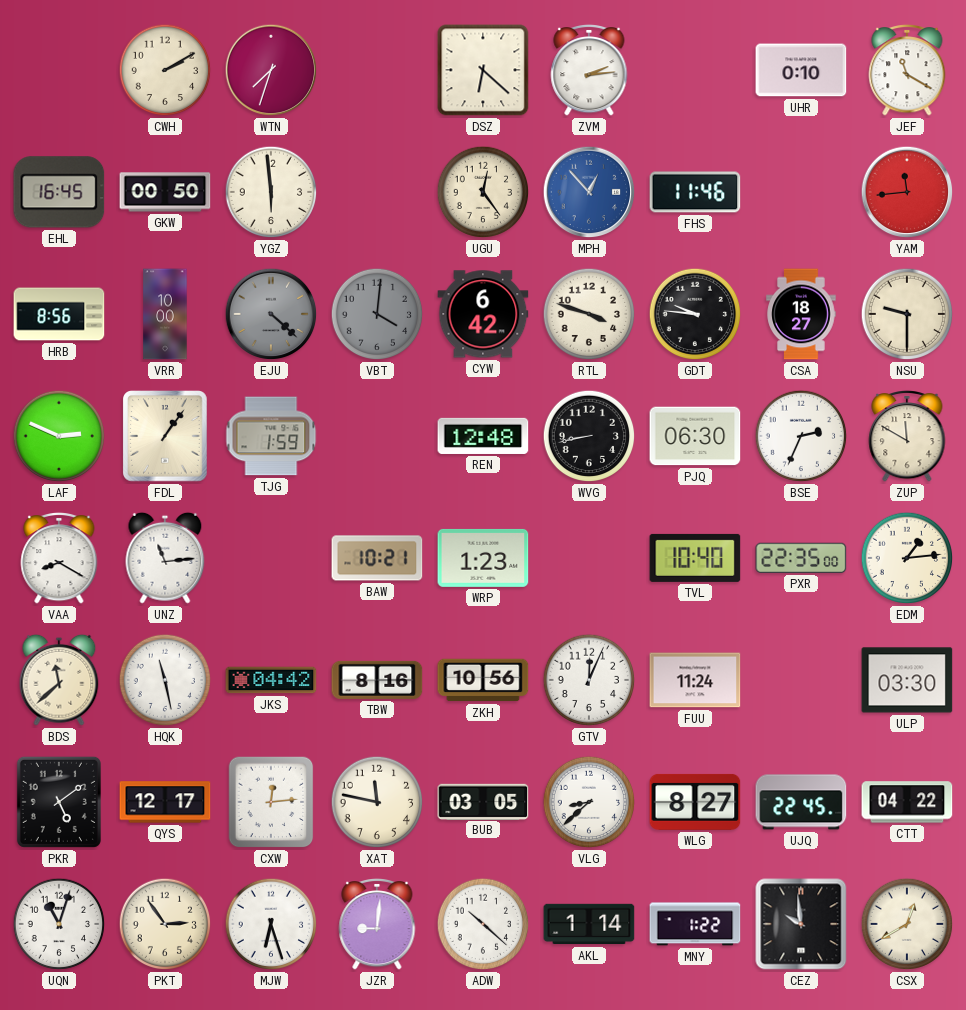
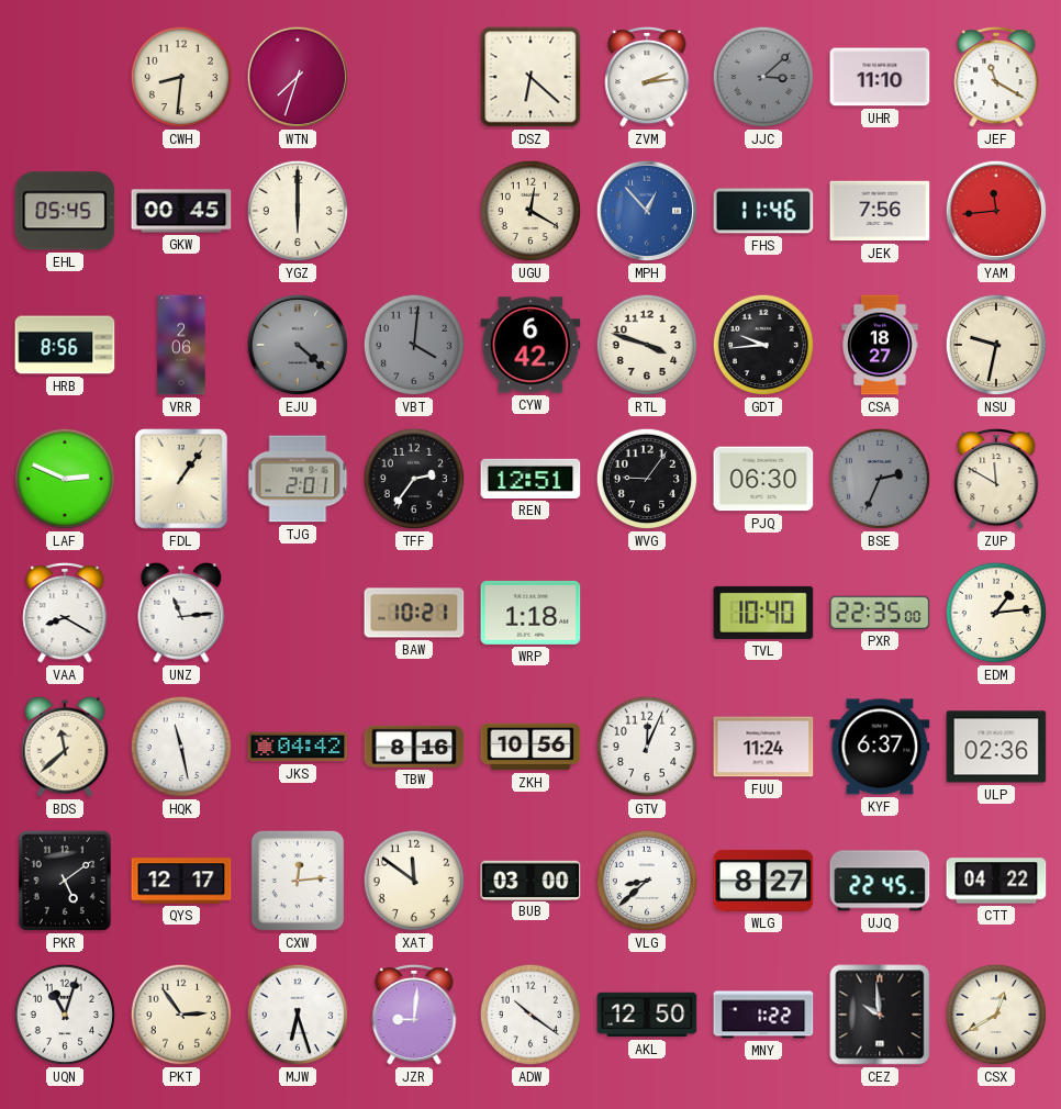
CWH: 2:10 -> 8:31 (181, 77)
JJC: none -> 3:08 (763, 77)
UHR: 0:10 -> 11:10 (880, 77)
EHL: 16:45 -> 05:45 (65, 211)
GKW: 00:50 -> 00:45 (181, 211)
YGZ: 5:59 -> 6:00 (298, 211)
UGU: 12:24 -> 12:20 (530, 211)
JEK: none -> 7:56 (880, 211)
VRR: 10:00 -> 2:06 (181, 345)
GDT: 9:46 -> 9:44 (763, 345)
NSU: 9:30 -> 9:32 (996, 345)
TJG: 1:59 -> 2:01 (298, 479)
TFF: none -> 2:36 (414, 479)
REN: 12:48 -> 12:51 (530, 479)
WVG: 8:43 -> 9:06 (647, 479)
BSE dial: white -> grey (880, 479)
WRP: 1:23 -> 1:18 (530, 613)
KYF: none -> 6:37 (880, 747)
ULP: 03:30 -> 02:36 (996, 747)
XAT: 11:47 -> 11:51 (414, 881)
BUB: 03:05 -> 03:00 (530, 880)
ADW: 10:22 -> 10:21 (530, 1015)
AKL: 1:14 -> 12:50 (647, 1015)
